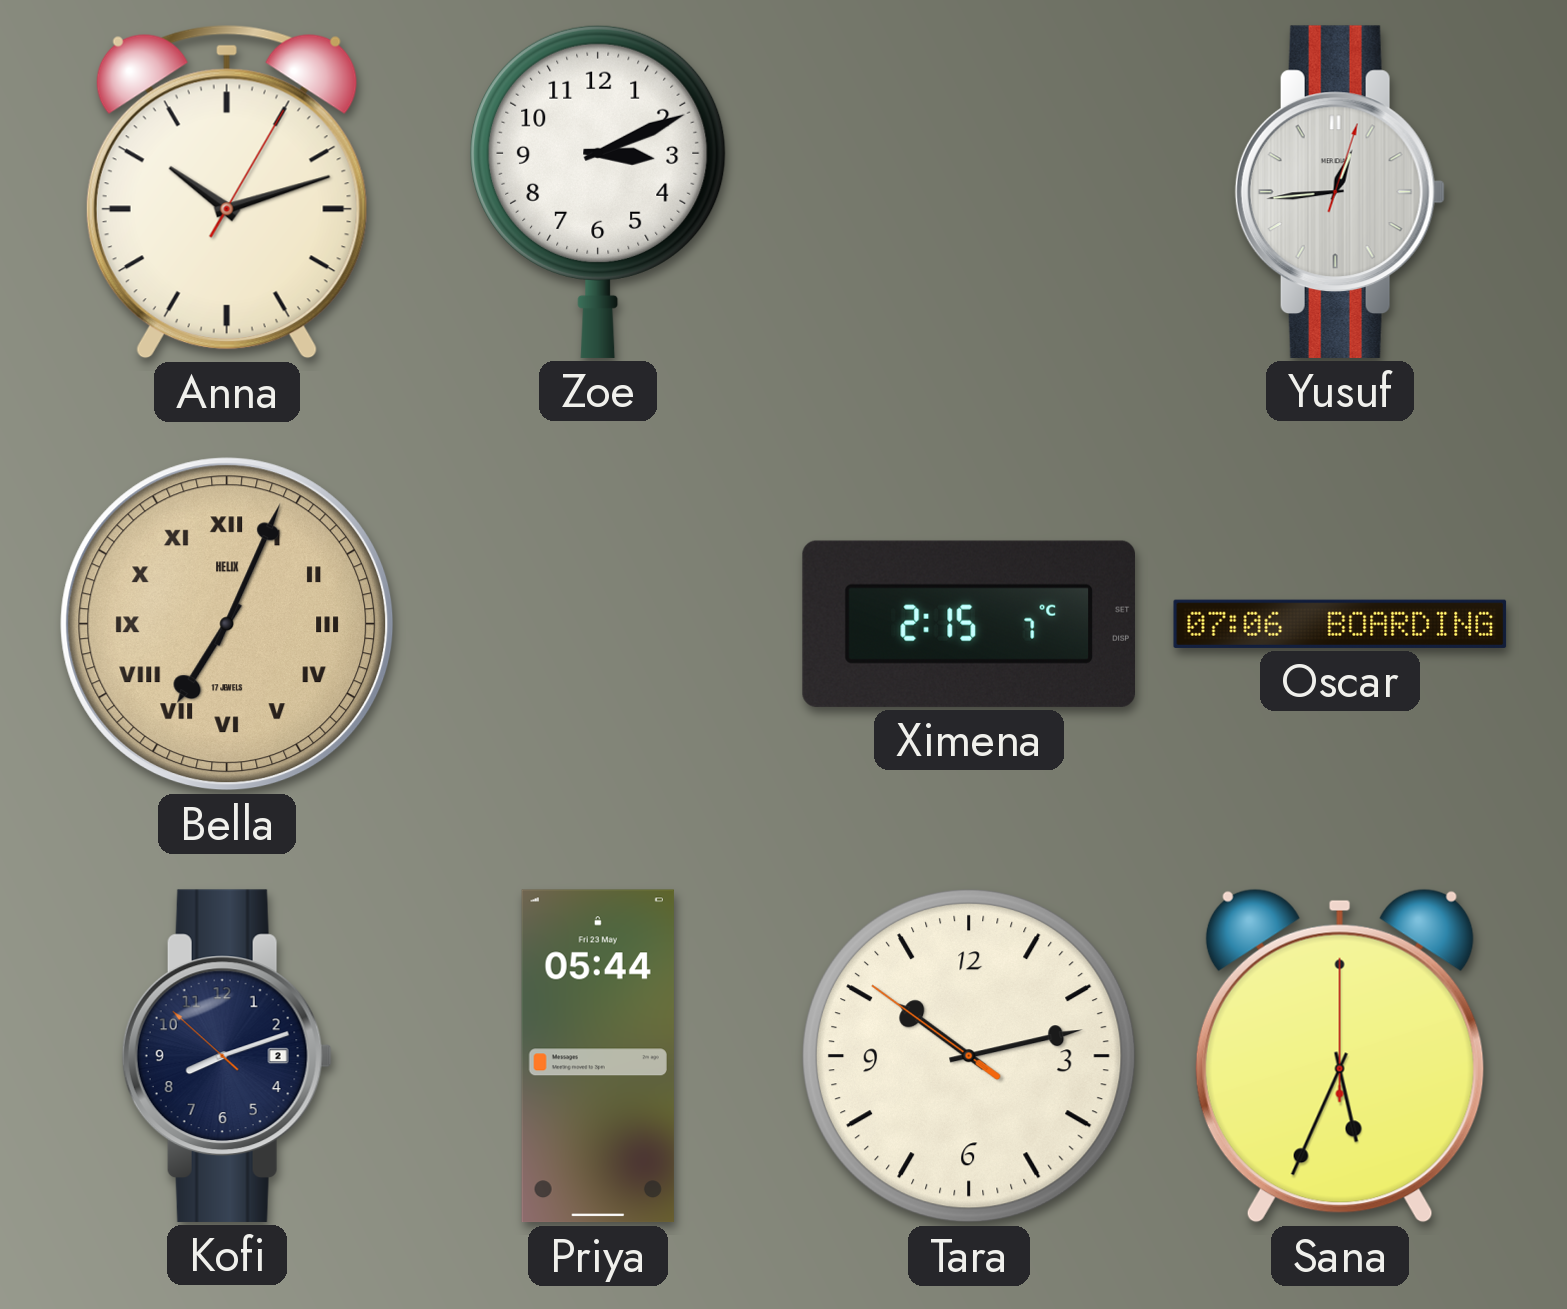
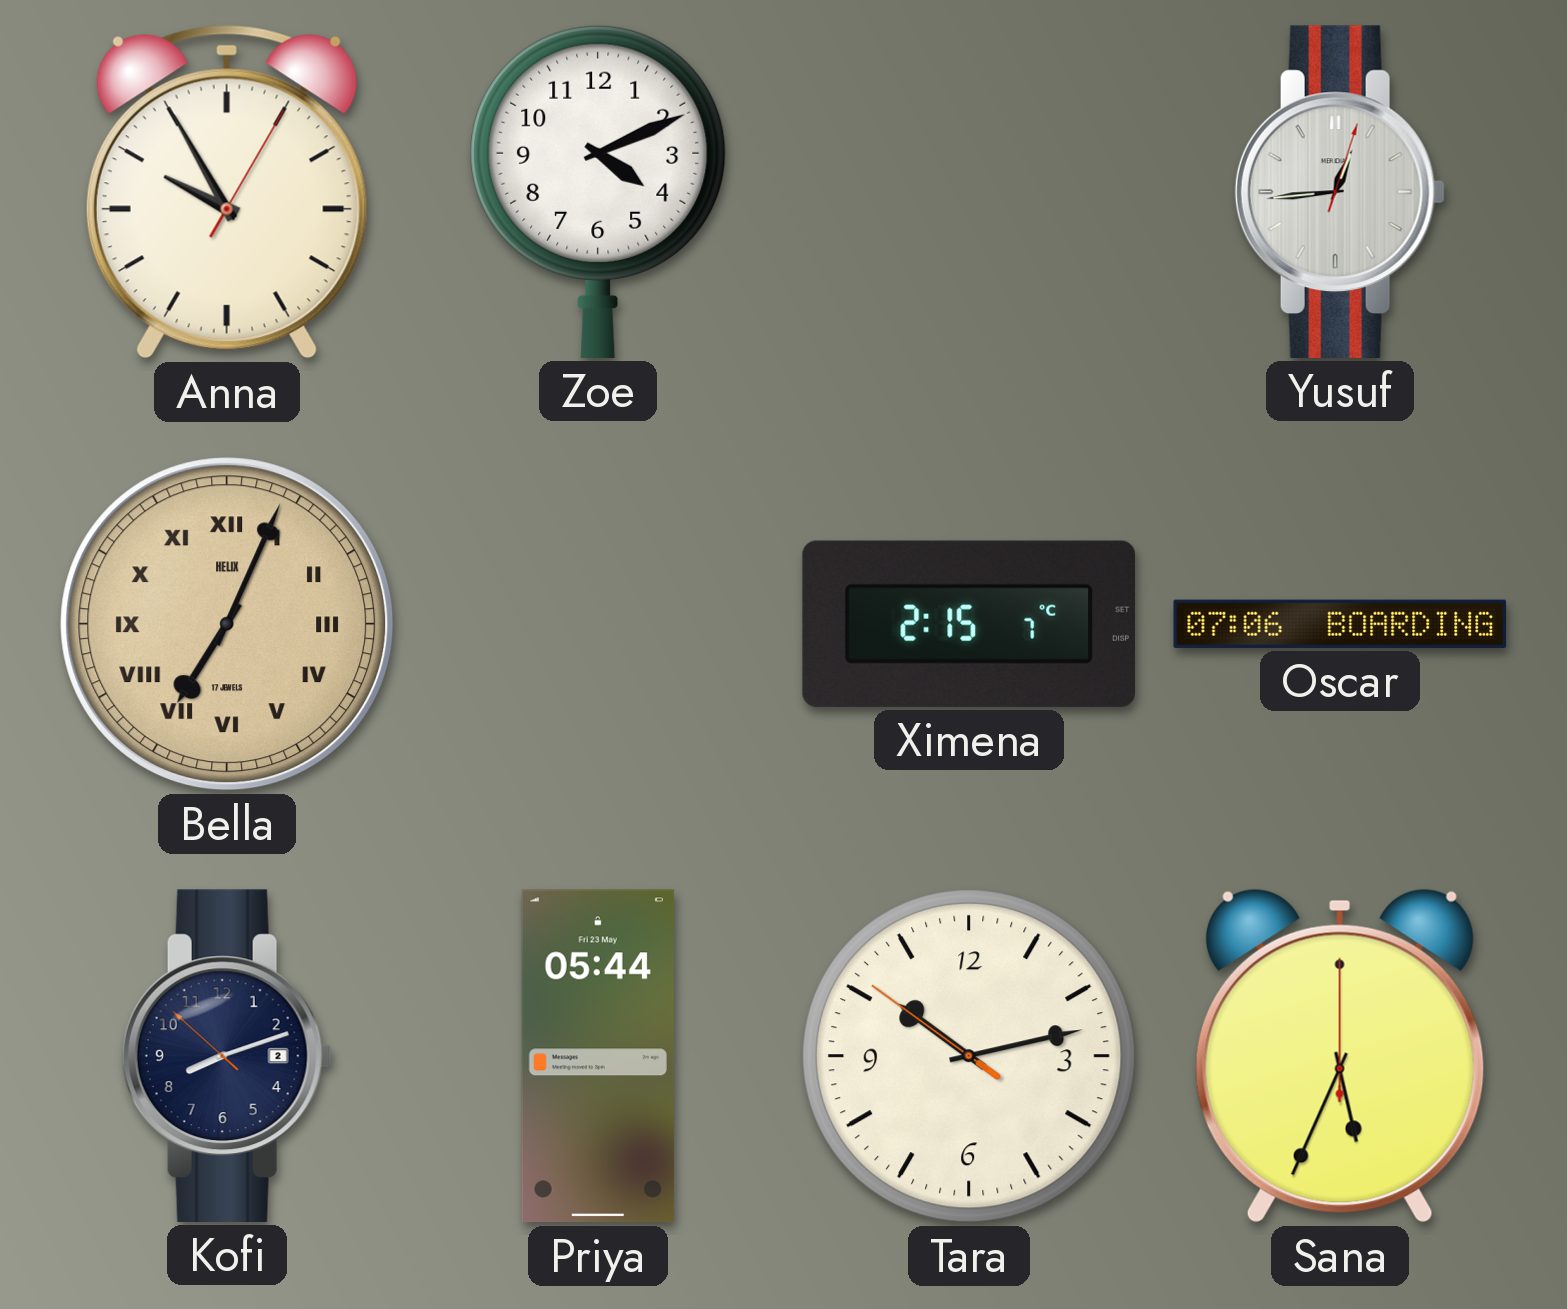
Anna: 10:12 -> 9:55 (227, 192)
Zoe: 3:11 -> 4:11 (598, 191)
